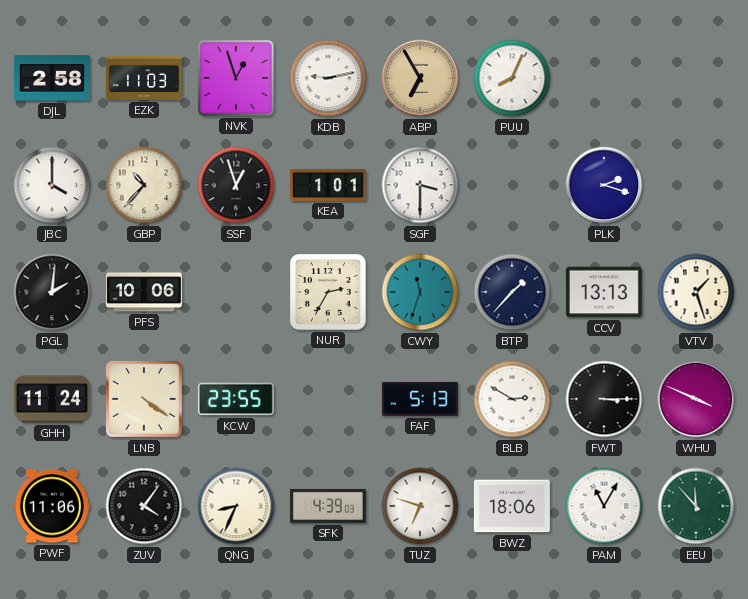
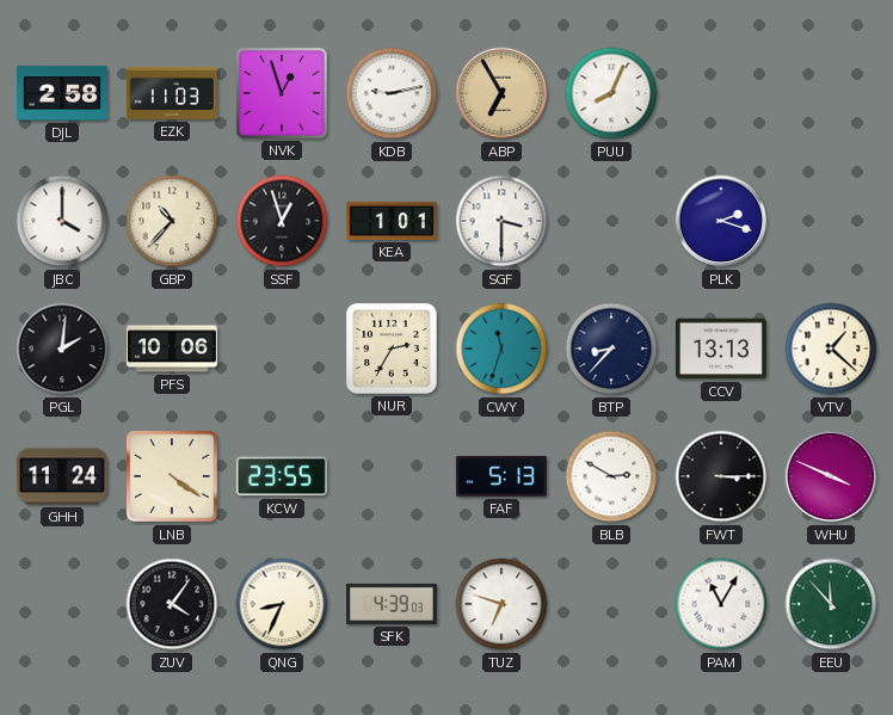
BTP: 1:37 -> 8:37 (611, 349)
VTV: 1:27 -> 1:22 (831, 349)
PWF: 11:06 -> none (52, 506)
BWZ: 18:06 -> none (512, 506)
